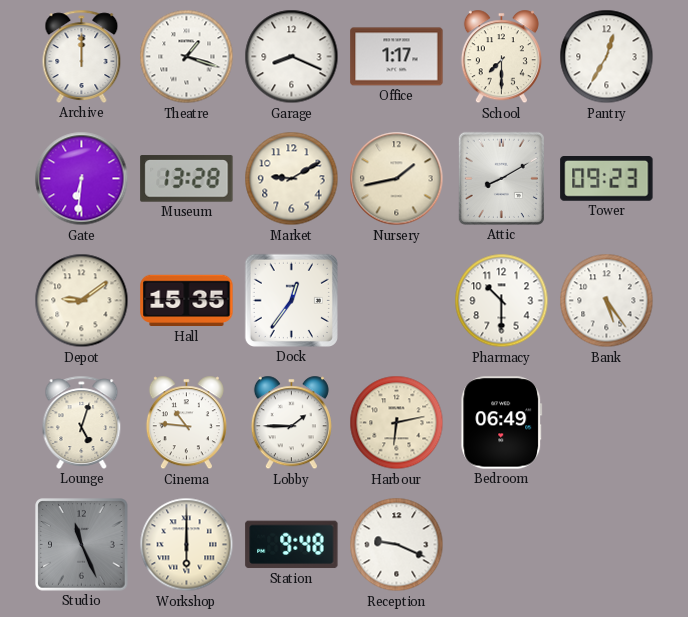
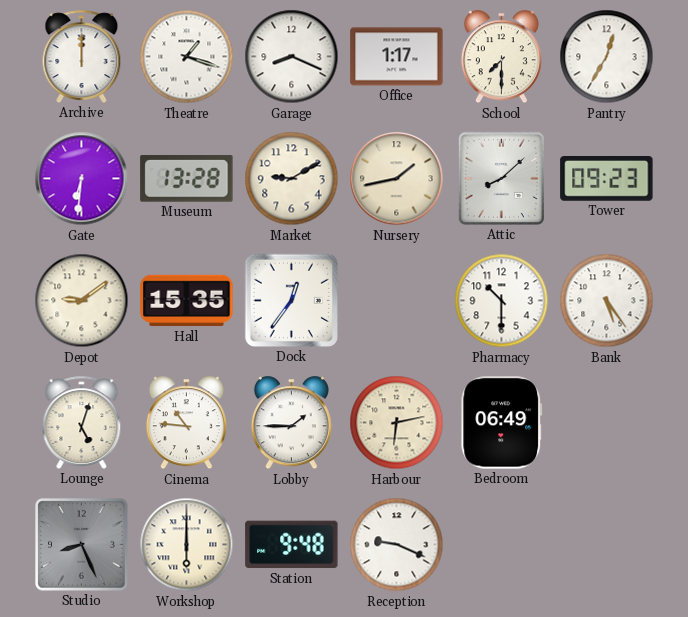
Attic: 8:10 -> 8:08 (501, 178)
Studio: 11:26 -> 8:26 (82, 545)
